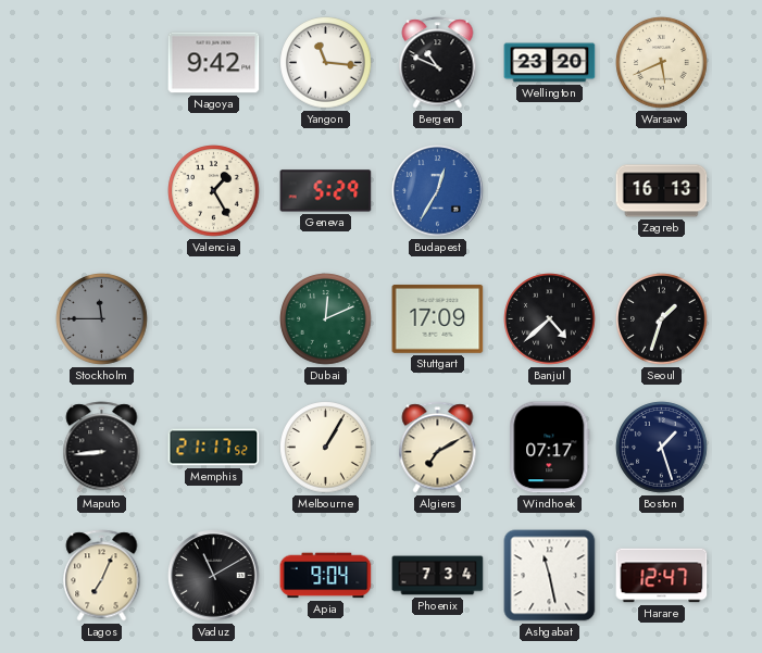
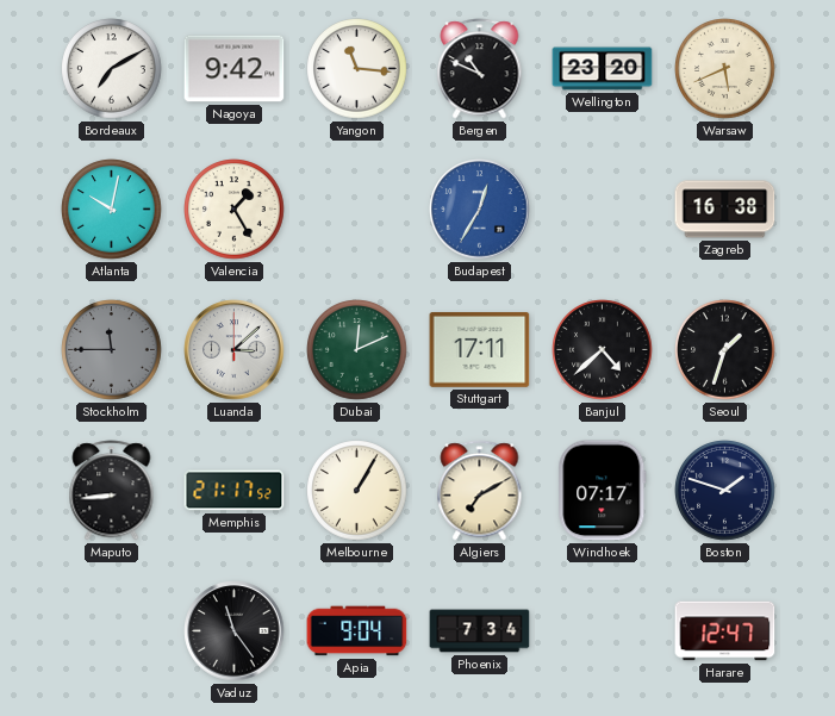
Bordeaux: none -> 7:10 (112, 69)
Atlanta: none -> 10:02 (112, 210)
Geneva: 5:29 -> none (326, 191)
Zagreb: 16:13 -> 16:38 (725, 210)
Luanda: none -> 3:08 (235, 350)
Stuttgart: 17:09 -> 17:11 (480, 349)
Boston: 1:27 -> 1:48 (725, 491)
Lagos: 7:04 -> none (102, 576)
Vaduz: 11:10 -> 11:24 (235, 631)
Ashgabat: 11:28 -> none (550, 576)
